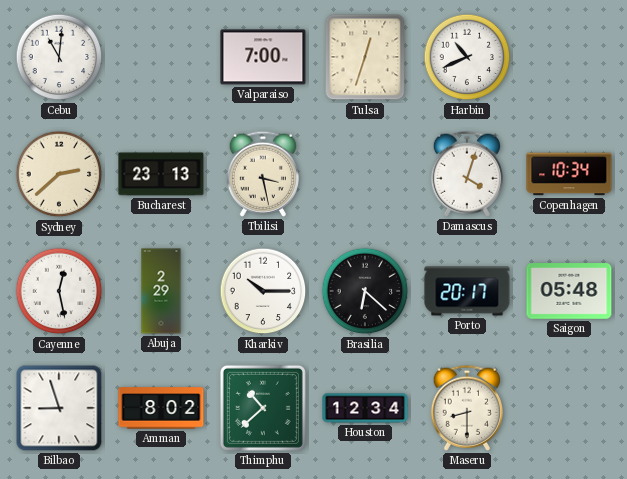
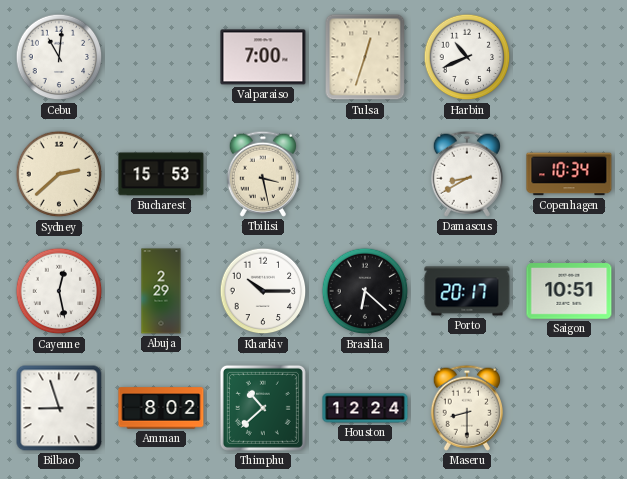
Bucharest: 23:13 -> 15:53 (161, 174)
Damascus: 4:03 -> 8:40 (466, 174)
Saigon: 05:48 -> 10:51 (569, 291)
Houston: 12:34 -> 12:24 (365, 408)
